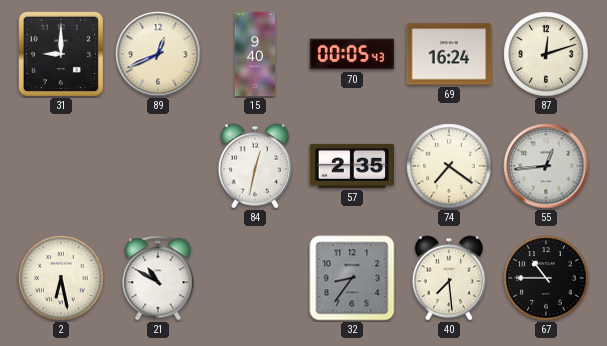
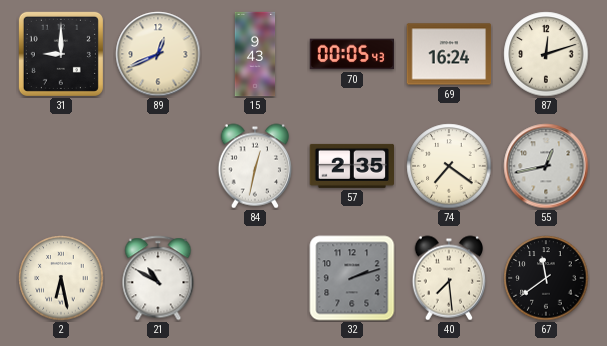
15: 9:40 -> 9:43 (255, 54)
55: 12:44 -> 12:43 (546, 166)
32: 8:36 -> 2:12 (352, 278)
67: 10:45 -> 11:39 (546, 278)
